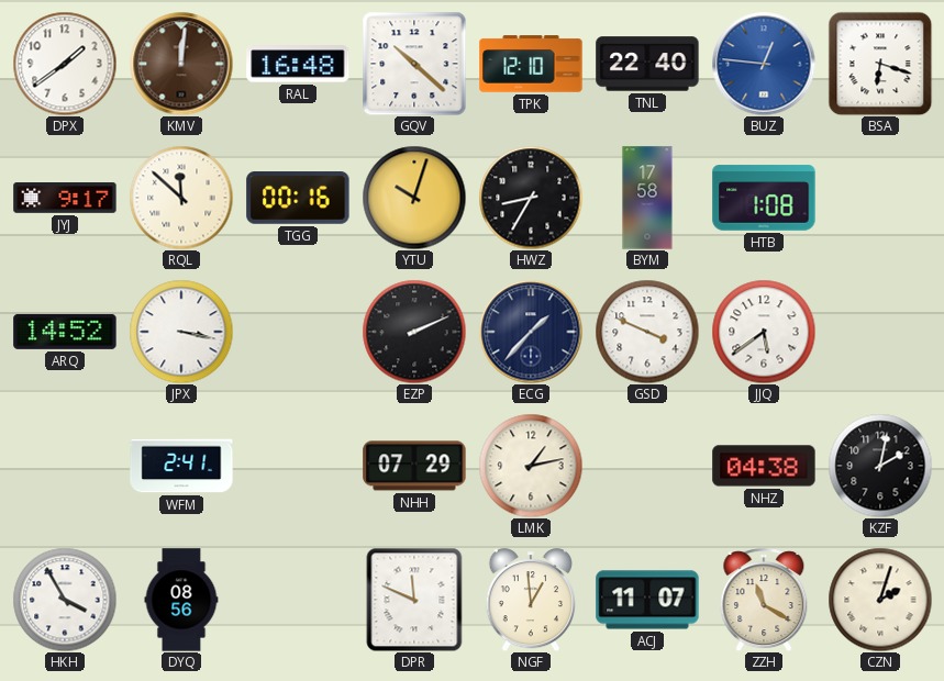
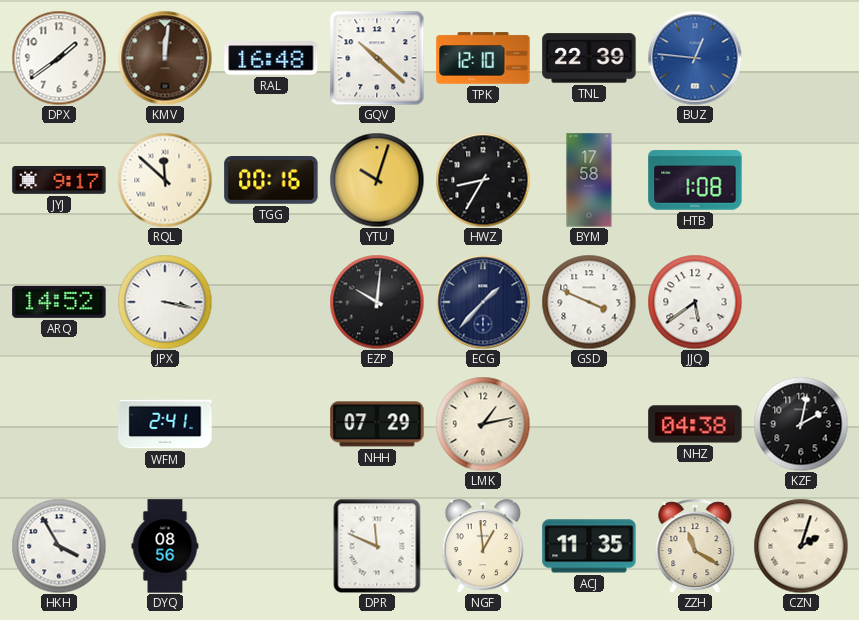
TNL: 22:40 -> 22:39 (589, 58)
BSA: 6:18 -> none (880, 64)
EZP: 2:11 -> 10:01 (377, 302)
ACJ: 11:07 -> 11:35 (589, 546)
